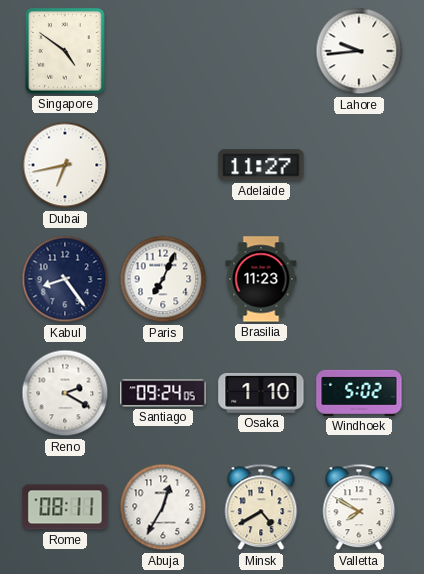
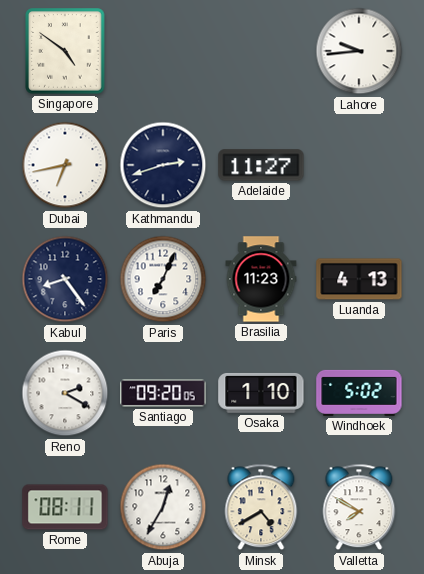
Kathmandu: none -> 2:42 (163, 165)
Luanda: none -> 4:13 (359, 279)
Santiago: 09:24 -> 09:20 (163, 393)
